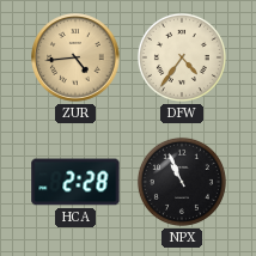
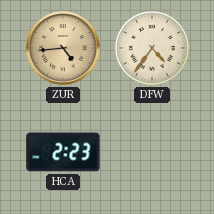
HCA: 2:28 -> 2:23 (63, 152)
NPX: 10:56 -> none (182, 182)
